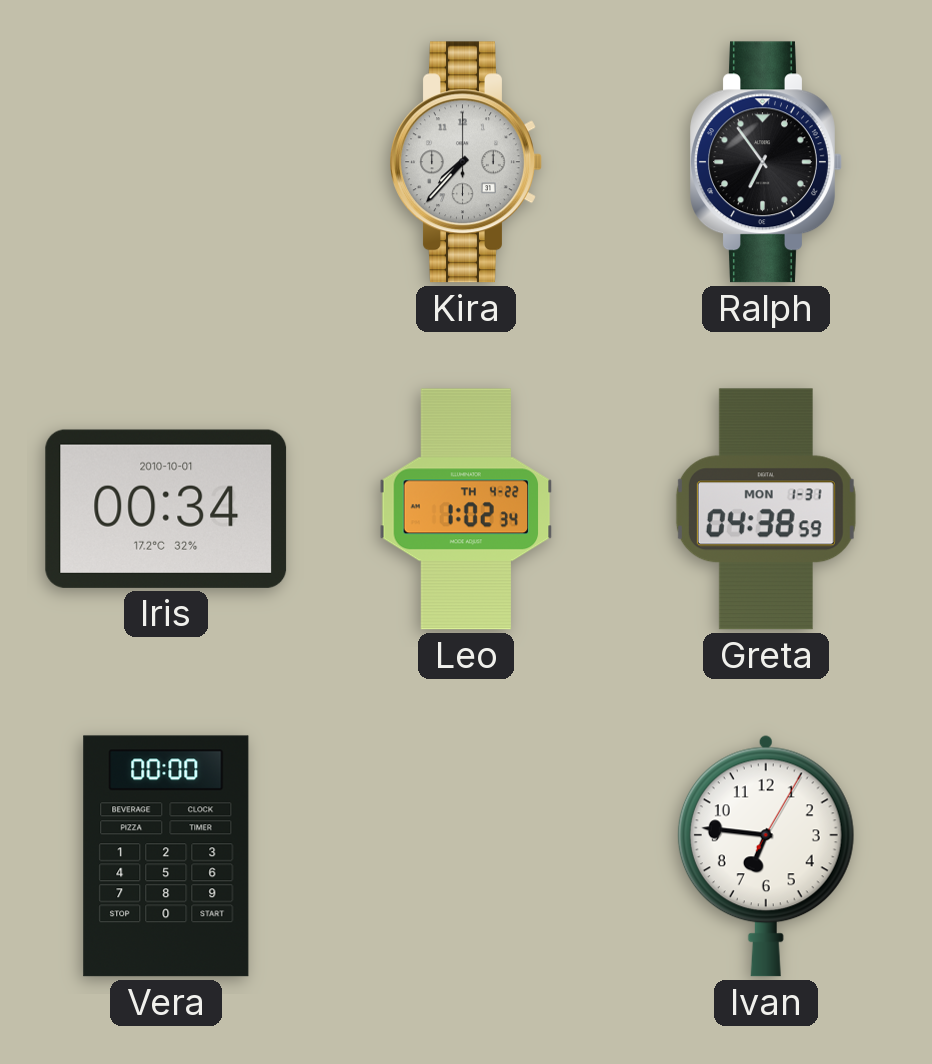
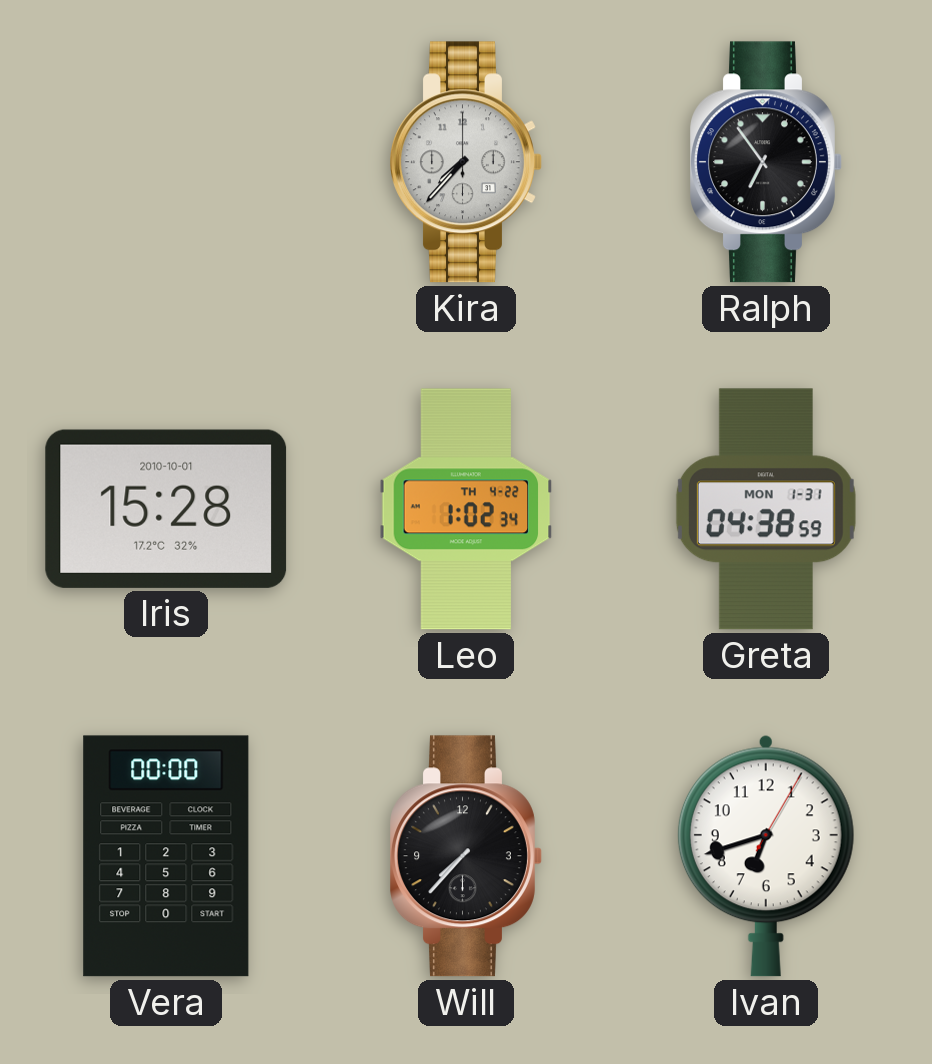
Iris: 00:34 -> 15:28 (166, 509)
Will: none -> 7:37 (466, 856)
Ivan: 6:46 -> 6:42 (766, 856)
